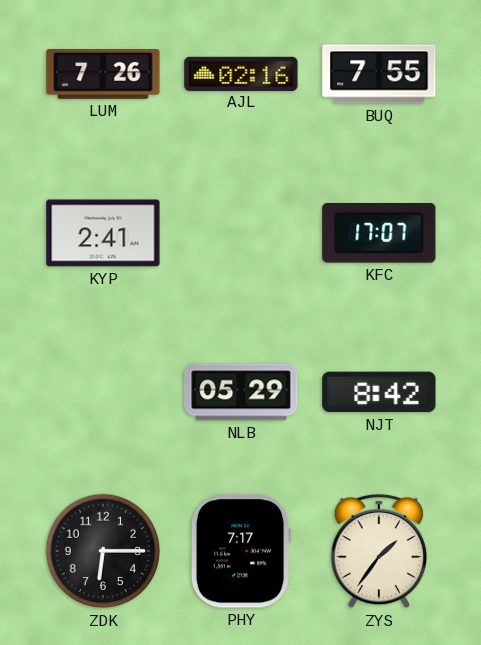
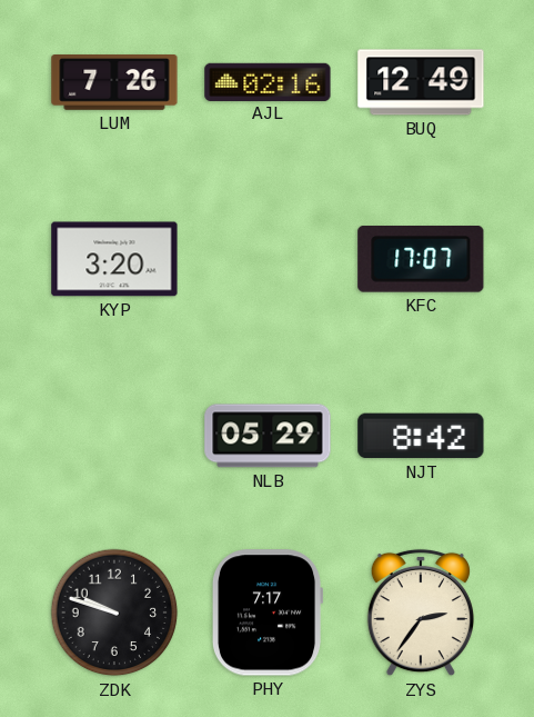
BUQ: 7:55 -> 12:49 (421, 82)
KYP: 2:41 -> 3:20 (114, 259)
ZDK: 6:15 -> 9:48 (114, 613)
ZYS: 1:36 -> 2:36 (421, 613)
